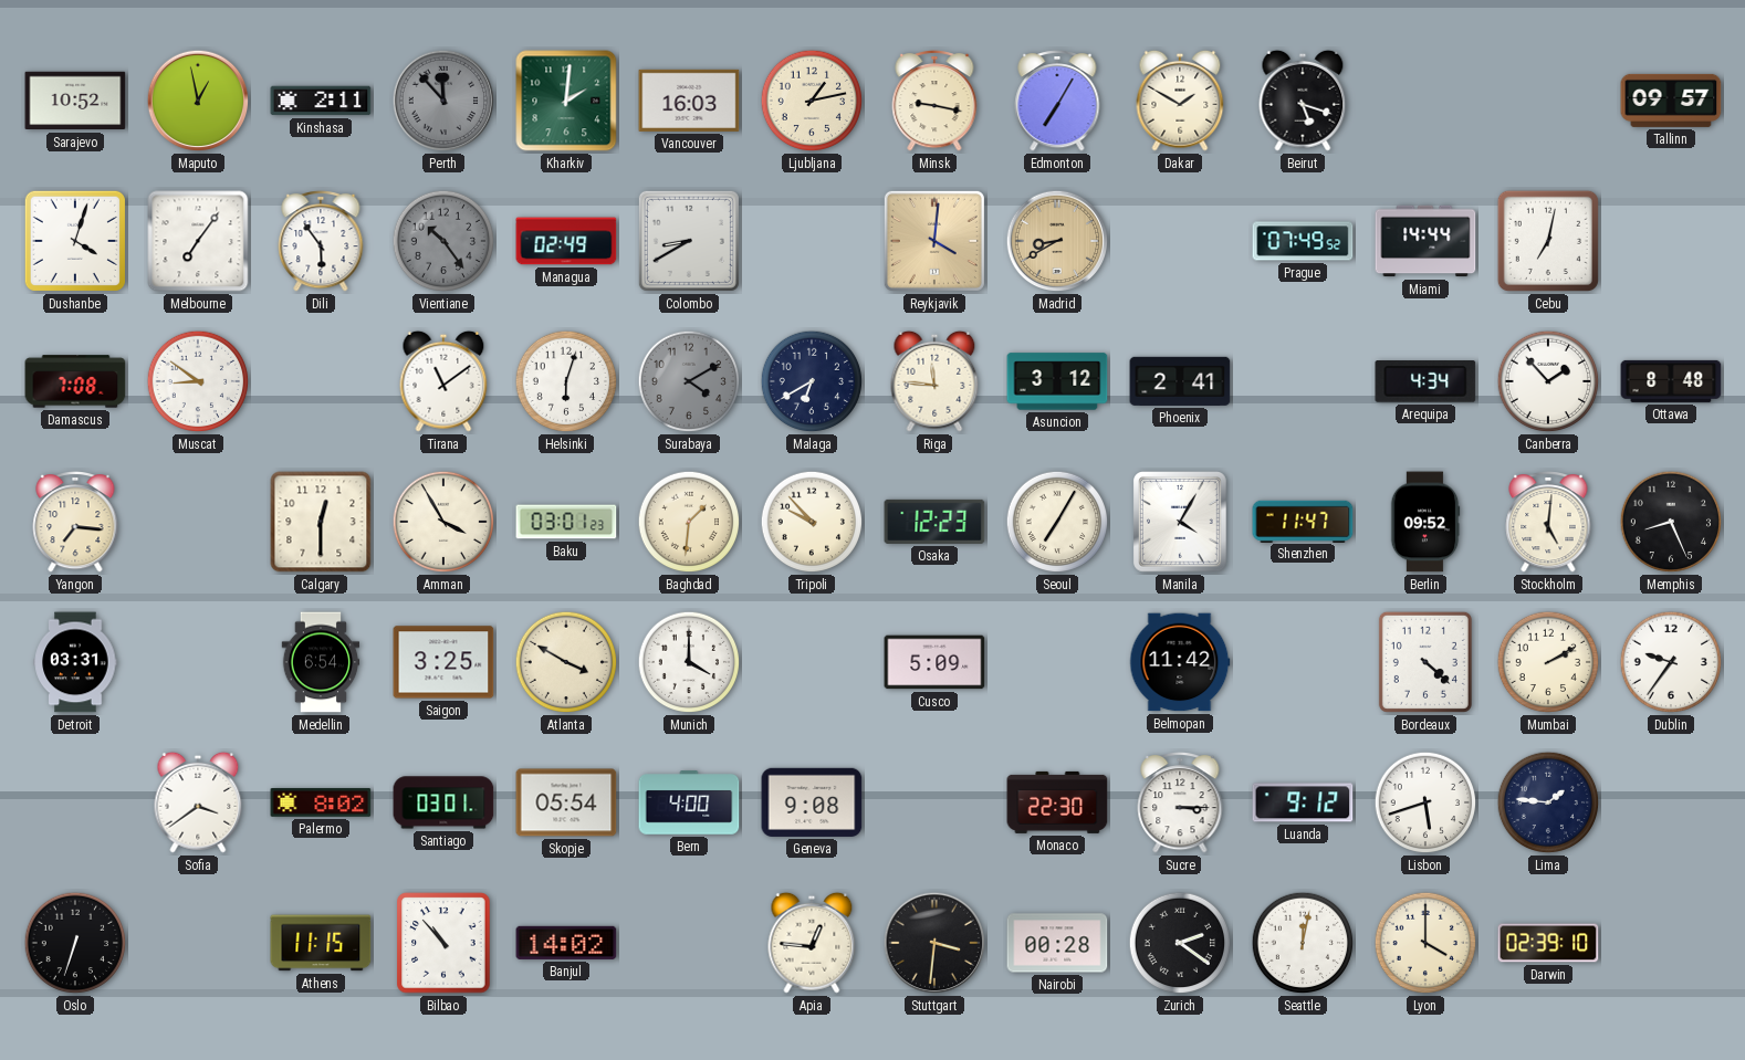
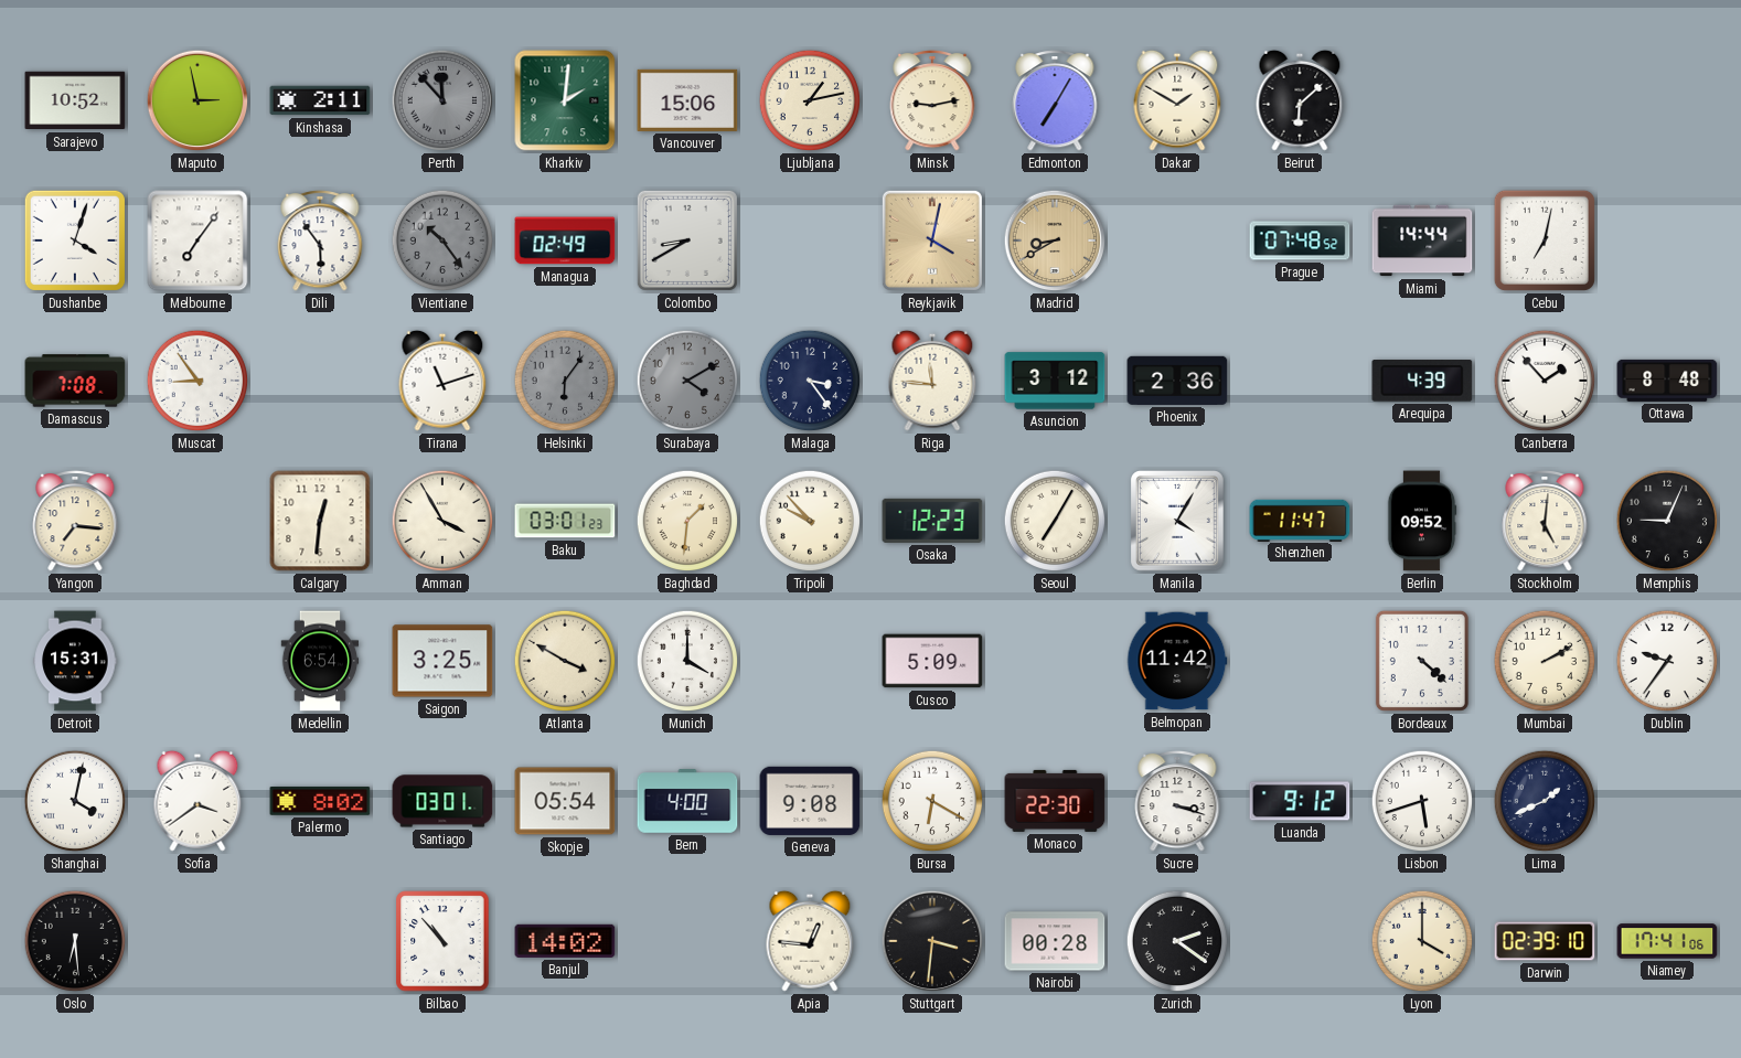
Maputo: 12:58 -> 2:58 (197, 100)
Vancouver: 16:03 -> 15:06 (687, 100)
Minsk: 9:17 -> 9:13 (932, 100)
Beirut: 5:18 -> 6:08 (1300, 100)
Tallinn: 09:57 -> none (1671, 101)
Reykjavik: 4:01 -> 4:02 (932, 241)
Prague: 07:49 -> 07:48 (1300, 241)
Muscat: 8:51 -> 8:54 (197, 381)
Tirana: 11:09 -> 11:12 (442, 381)
Helsinki: 6:03 -> 6:06 (565, 381)
Helsinki dial: white -> grey (565, 381)
Malaga: 6:40 -> 3:24 (810, 381)
Phoenix: 2:41 -> 2:36 (1177, 381)
Arequipa: 4:34 -> 4:39 (1422, 382)
Calgary: 12:30 -> 12:31 (320, 521)
Memphis: 8:26 -> 9:04 (1667, 521)
Detroit: 03:31 -> 15:31 (75, 661)
Shanghai: none -> 4:02 (75, 801)
Bursa: none -> 6:20 (932, 801)
Sucre: 3:15 -> 3:18 (1177, 801)
Lima: 1:46 -> 1:41 (1545, 801)
Oslo: 6:33 -> 6:29 (75, 941)
Athens: 11:15 -> none (321, 943)
Seattle: 12:02 -> none (1303, 943)
Niamey: none -> 17:41 (1667, 941)
